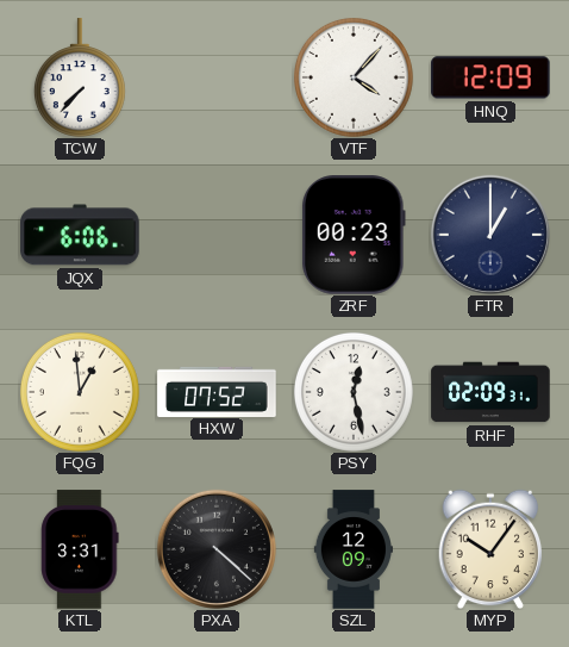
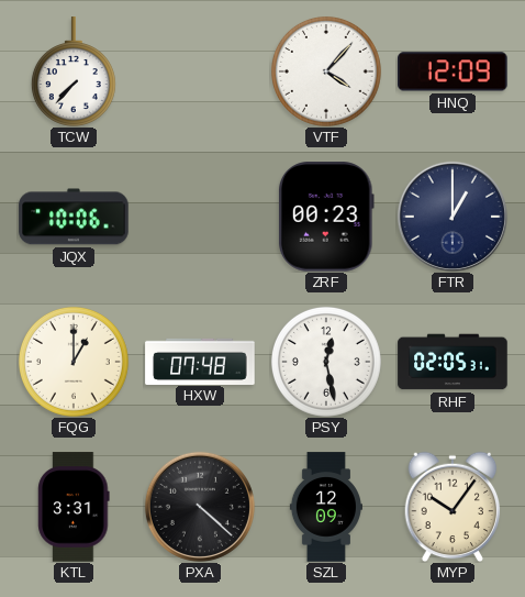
JQX: 6:06 -> 10:06 (74, 217)
FQG: 12:59 -> 1:00 (74, 362)
HXW: 07:52 -> 07:48 (200, 361)
RHF: 02:09 -> 02:05 (453, 362)
